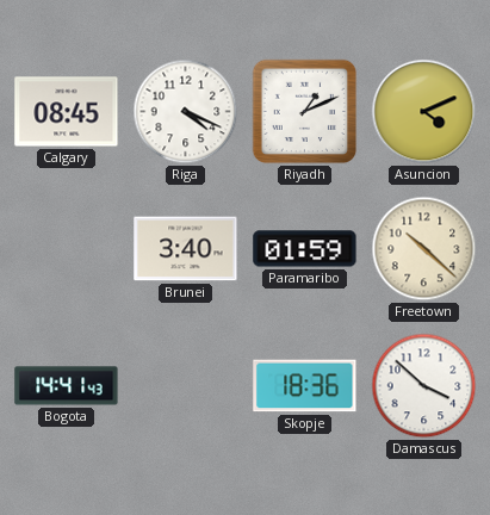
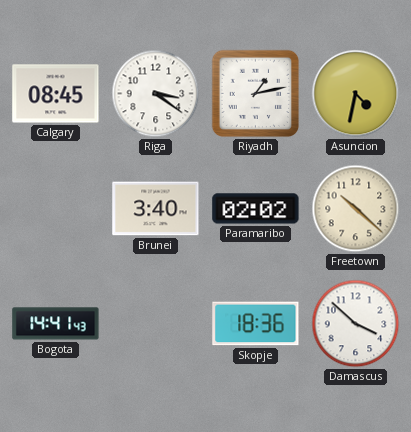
Riga: 4:19 -> 3:21 (156, 94)
Riyadh: 1:11 -> 1:13 (256, 94)
Asuncion: 4:11 -> 4:32 (356, 94)
Paramaribo: 01:59 -> 02:02 (256, 209)
